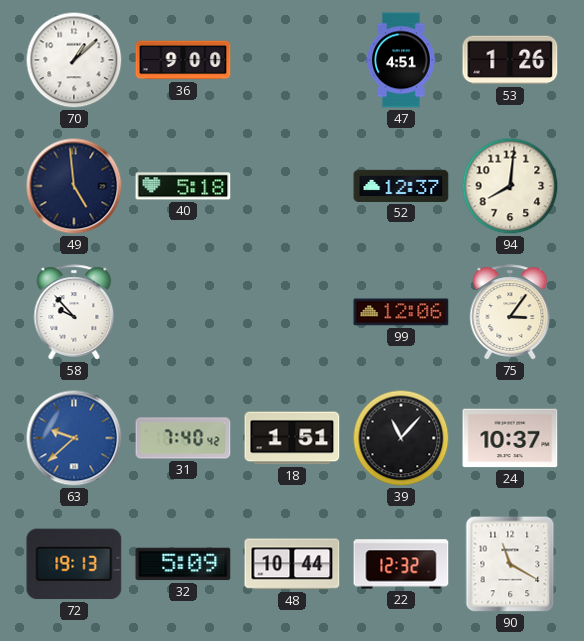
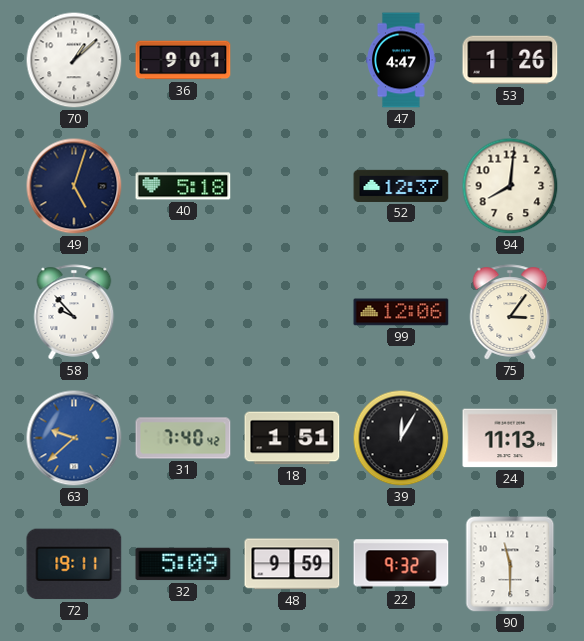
36: 9:00 -> 9:01 (183, 60)
47: 4:51 -> 4:47 (402, 60)
49: 4:59 -> 5:03 (74, 186)
39: 11:07 -> 12:05 (401, 438)
24: 10:37 -> 11:13 (510, 438)
72: 19:13 -> 19:11 (74, 564)
48: 10:44 -> 9:59 (292, 564)
22: 12:32 -> 9:32 (401, 564)
90: 11:20 -> 11:30 (510, 564)
